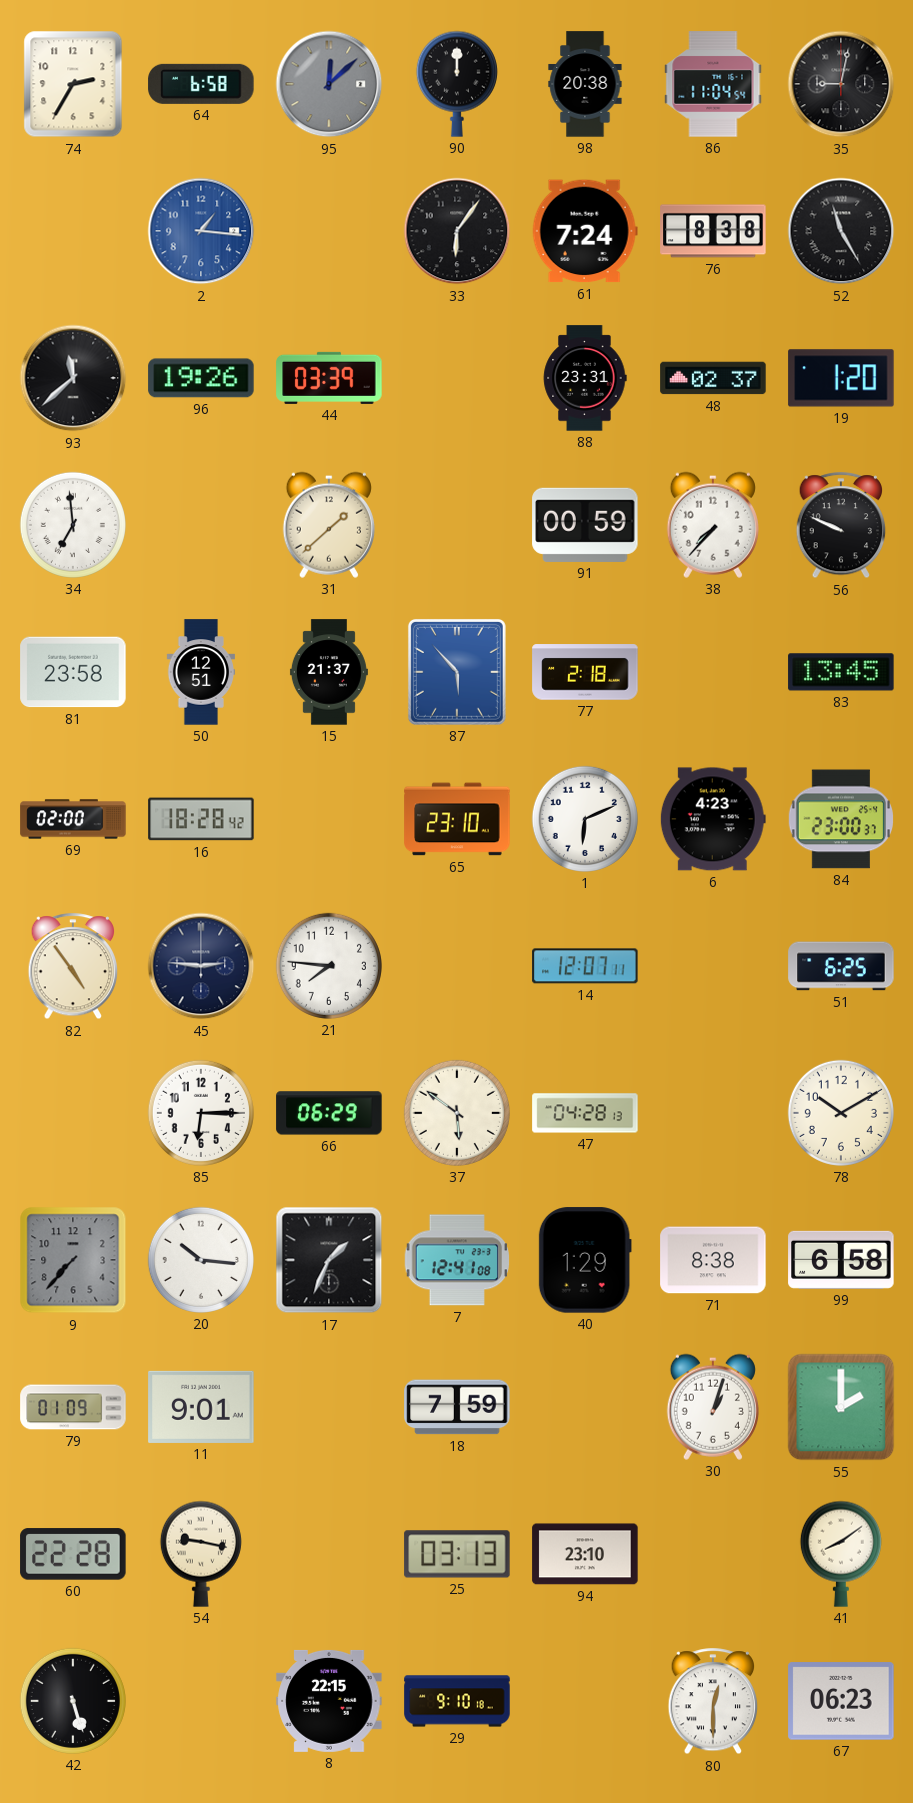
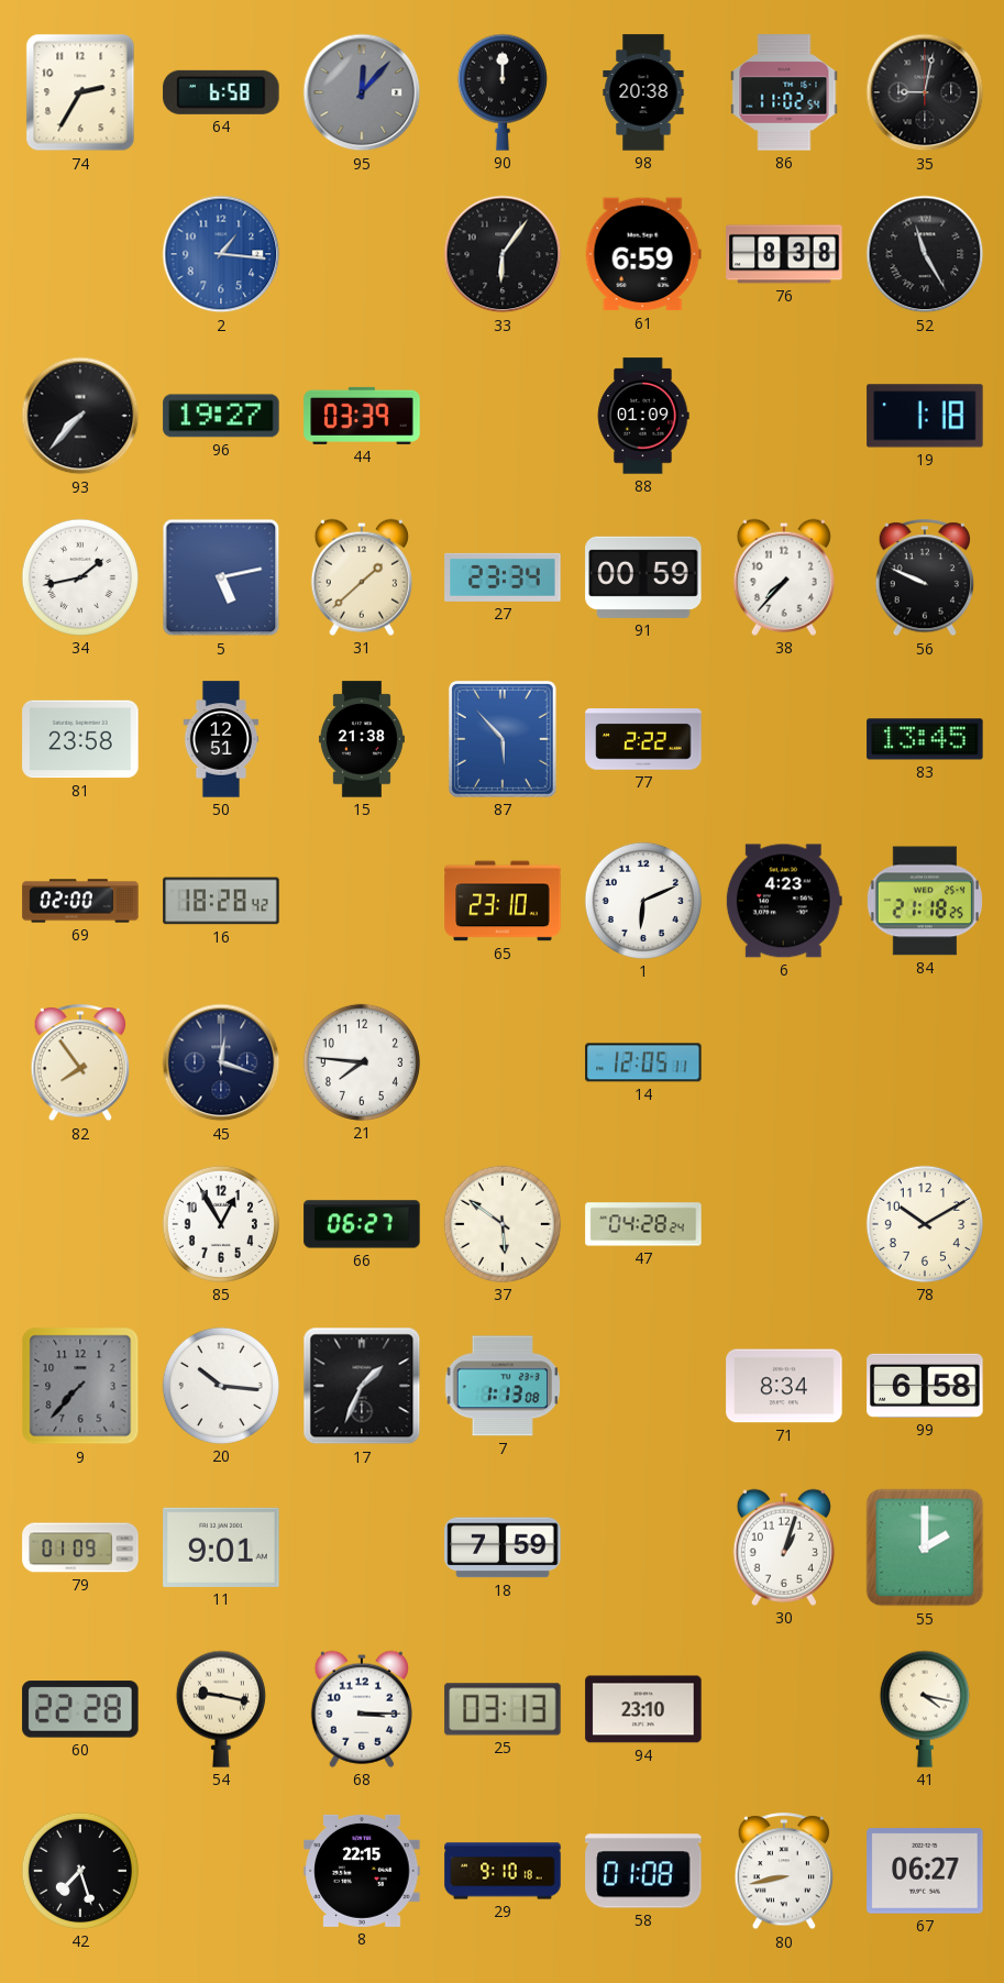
95: 12:08 -> 12:07 (362, 92)
86: 11:04 -> 11:02 (784, 92)
61: 7:24 -> 6:59 (643, 254)
93: 11:38 -> 7:37 (80, 416)
96: 19:26 -> 19:27 (221, 416)
88: 23:31 -> 01:09 (643, 416)
48: 02:37 -> none (713, 378)
19: 1:20 -> 1:18 (925, 416)
34: 6:59 -> 1:43 (80, 577)
5: none -> 5:13 (221, 577)
27: none -> 23:34 (503, 577)
15: 21:37 -> 21:38 (362, 739)
77: 2:18 -> 2:22 (643, 739)
84: 23:00 -> 21:18 (925, 901)
82: 4:54 -> 7:54 (80, 1064)
45: 2:46 -> 12:18 (221, 1062)
14: 12:07 -> 12:05 (643, 1062)
51: 6:25 -> none (841, 966)
85: 6:15 -> 12:55 (221, 1224)
66: 06:29 -> 06:27 (362, 1224)
47: 04:28:13 -> 04:28:24 (643, 1224)
7: 12:41 -> 1:13 (501, 1386)
40: 1:29 -> none (585, 1260)
71: 8:38 -> 8:34 (784, 1386)
68: none -> 3:15 (362, 1709)
41: 8:09 -> 4:17 (925, 1709)
42: 5:27 -> 7:27 (80, 1871)
58: none -> 01:08 (643, 1871)
80: 12:30 -> 8:43 (784, 1872)
67: 06:23 -> 06:27 (925, 1871)
